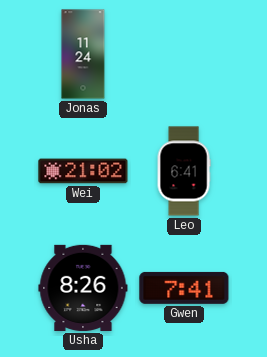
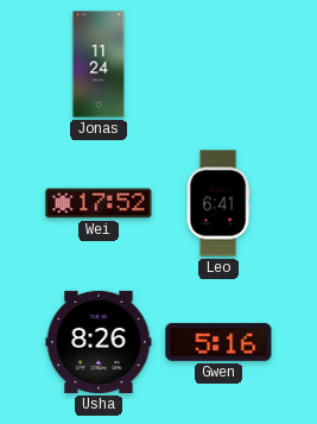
Wei: 21:02 -> 17:52 (99, 203)
Gwen: 7:41 -> 5:16 (218, 342)
